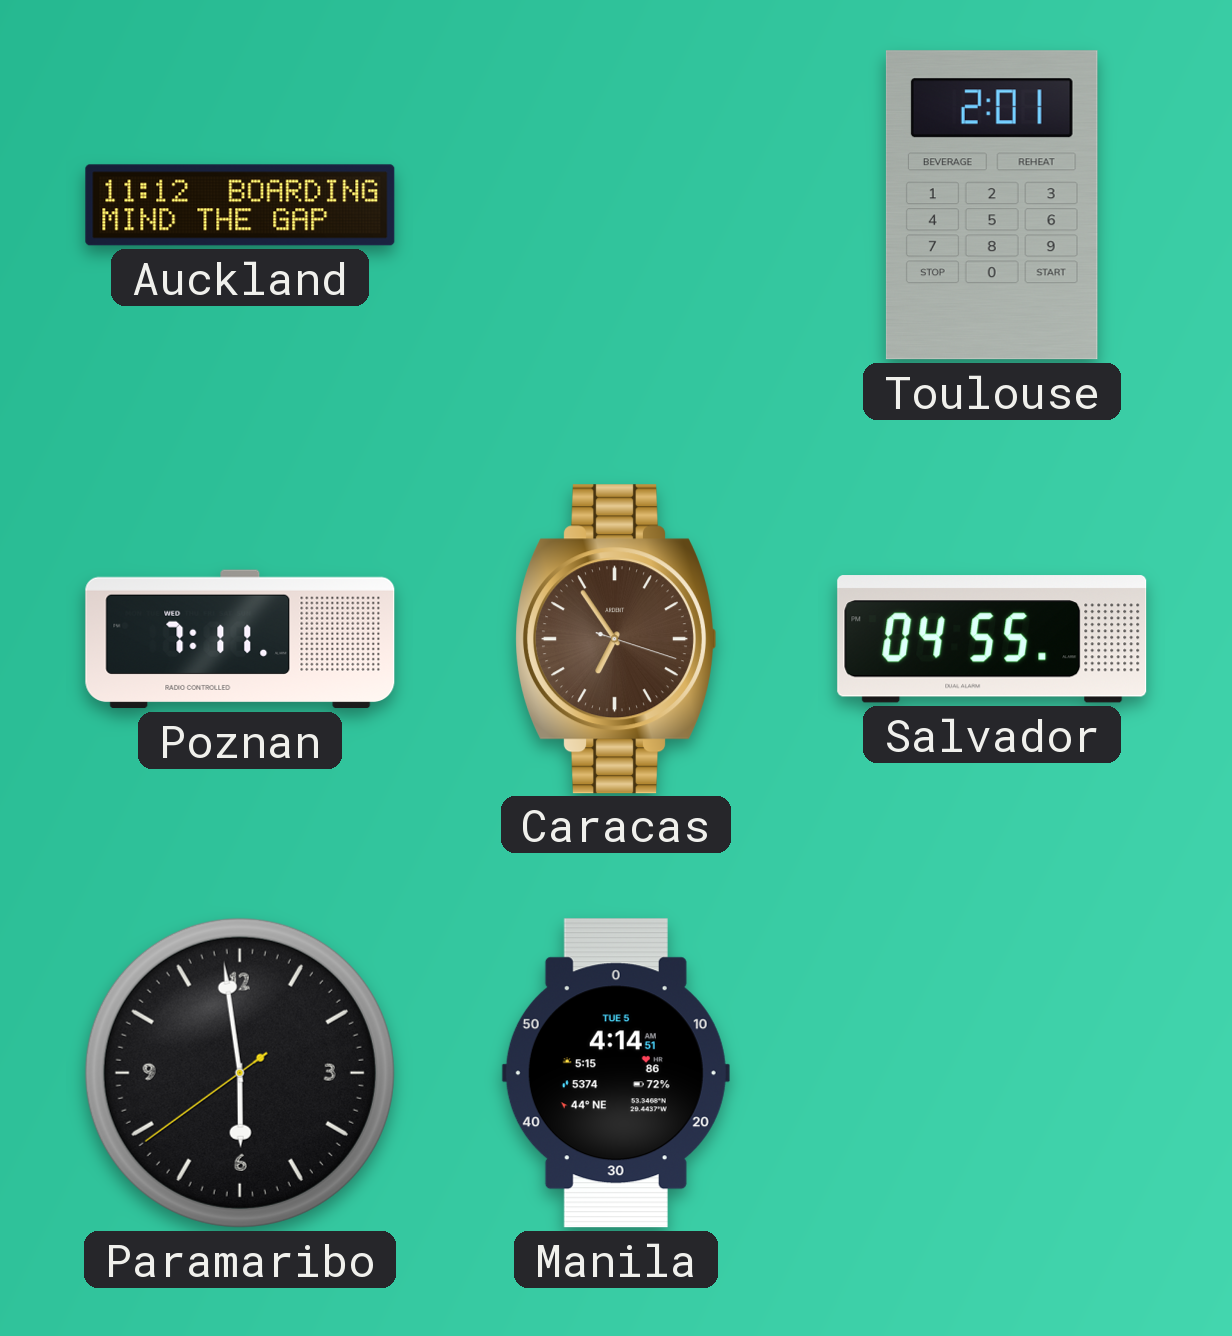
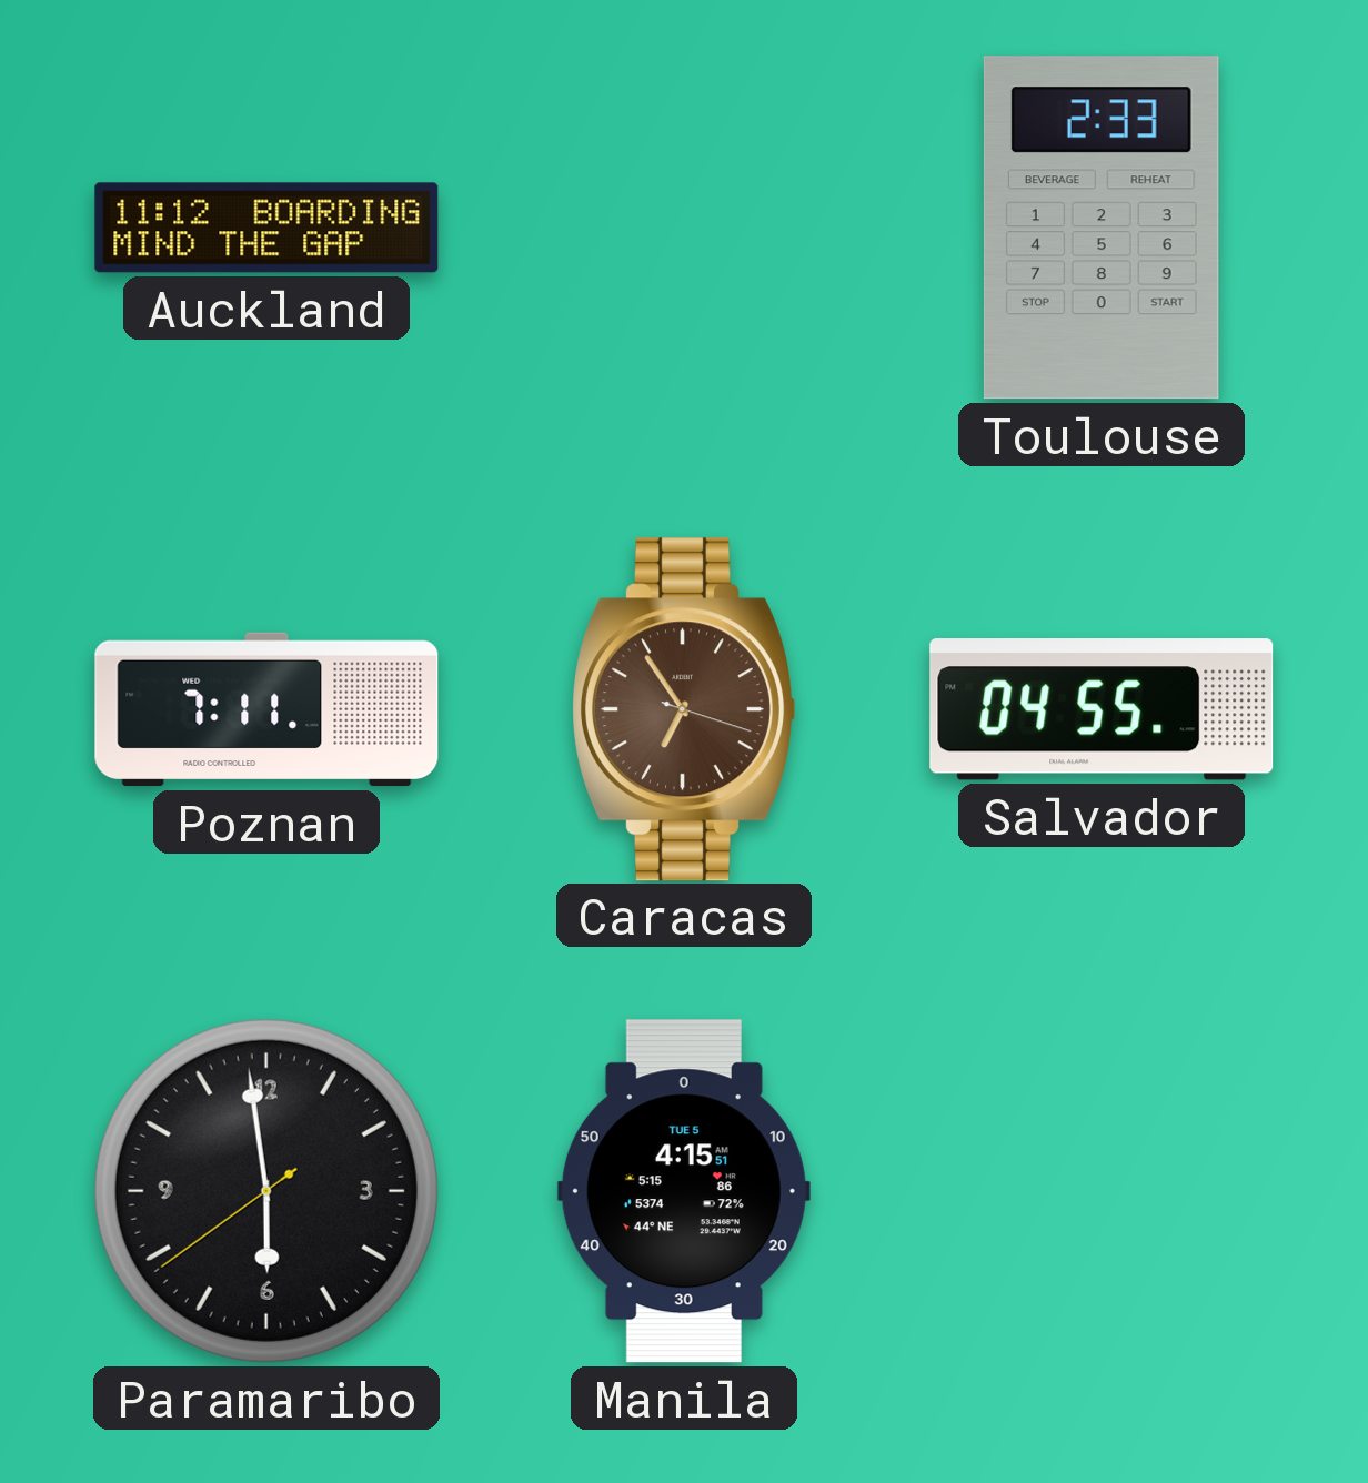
Toulouse: 2:01 -> 2:33 (1102, 228)
Manila: 4:14 -> 4:15 (684, 1191)
